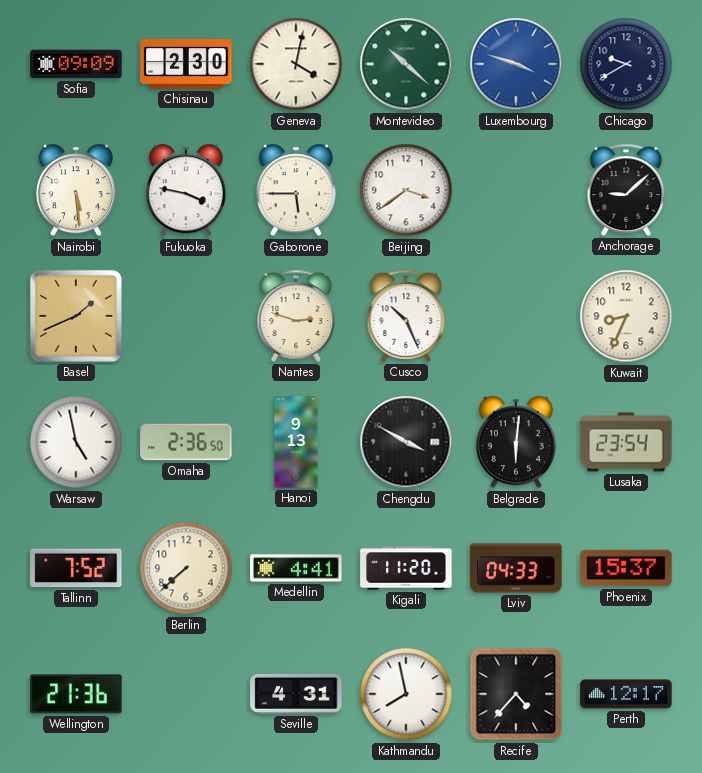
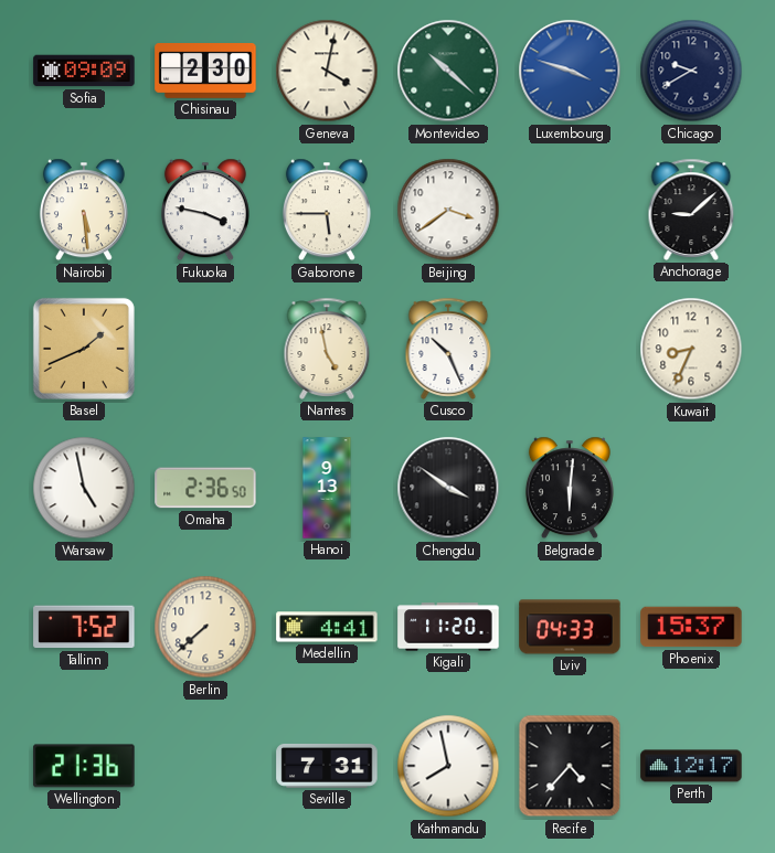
Nantes: 2:48 -> 4:58 (327, 349)
Chengdu: 3:50 -> 3:51 (448, 488)
Lusaka: 23:54 -> none (626, 442)
Seville: 4:31 -> 7:31 (327, 766)
